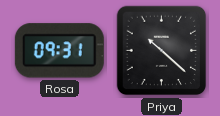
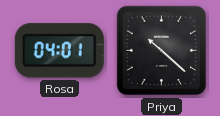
Rosa: 09:31 -> 04:01 (59, 51)
